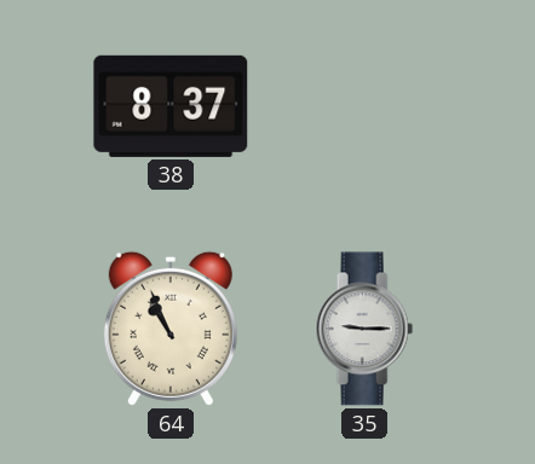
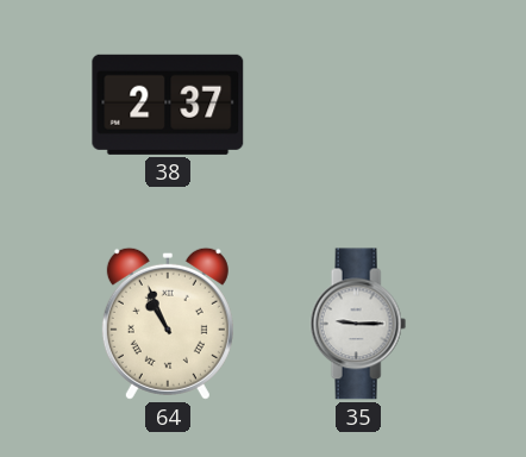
38: 8:37 -> 2:37 (168, 105)
